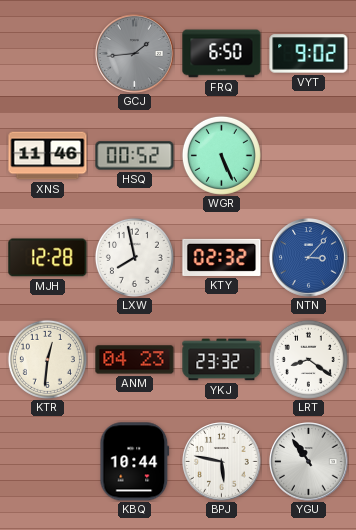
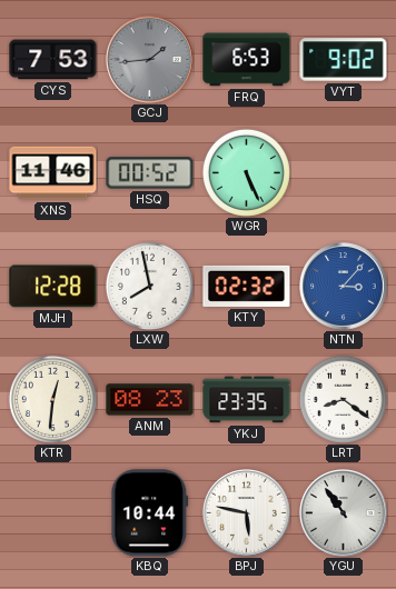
CYS: none -> 7:53 (53, 60)
FRQ: 6:50 -> 6:53 (247, 60)
ANM: 04:23 -> 08:23 (150, 400)
YKJ: 23:32 -> 23:35 (247, 400)
